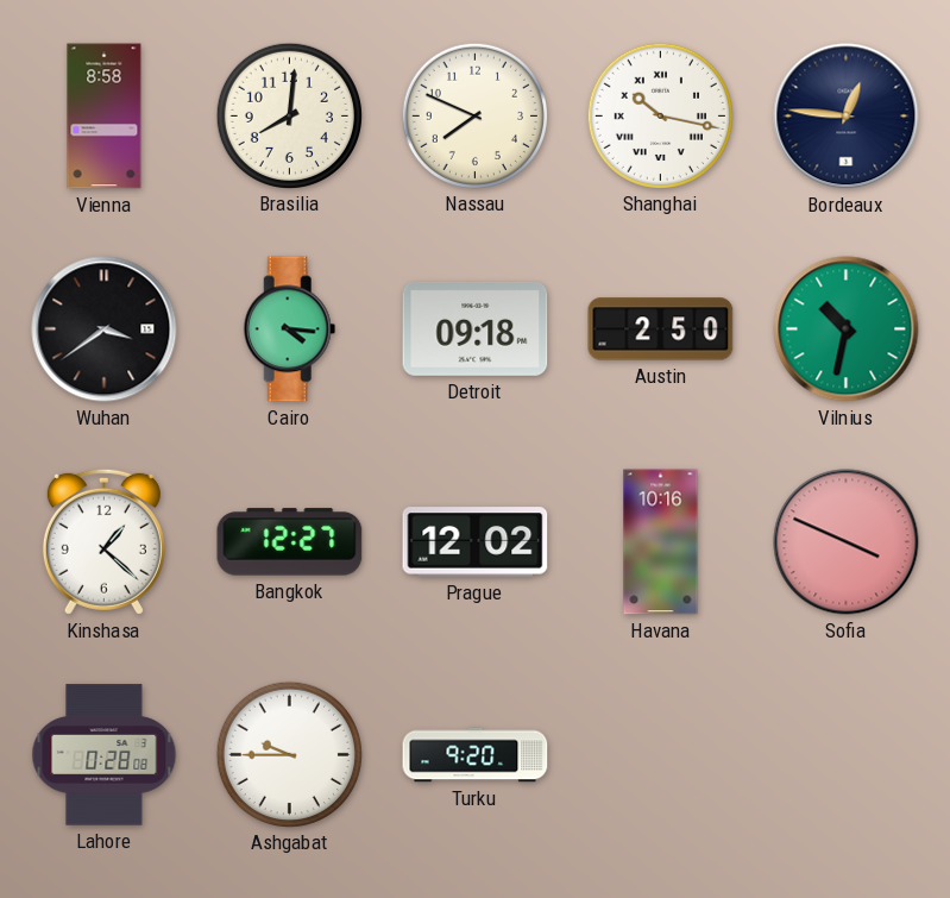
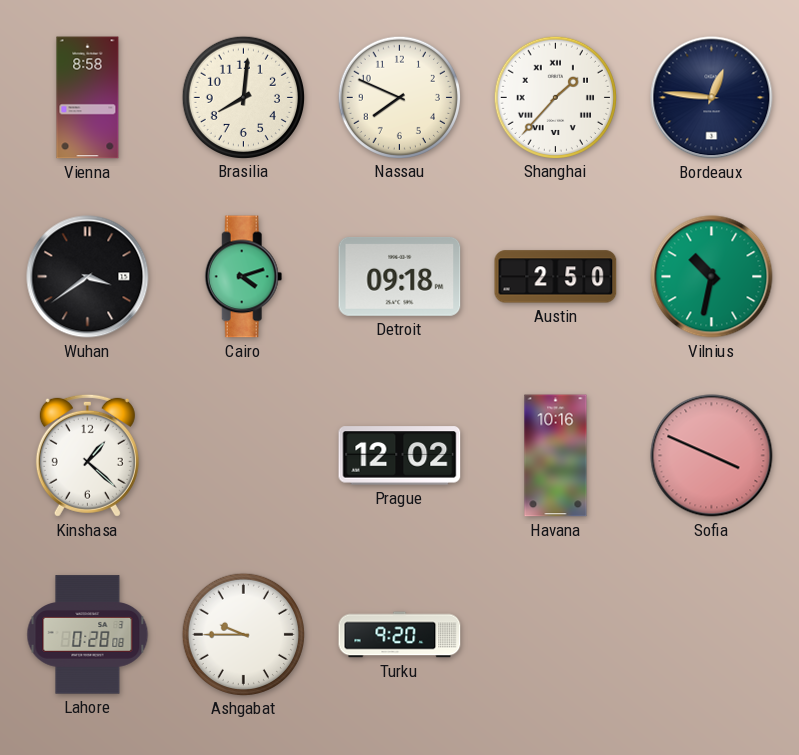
Shanghai: 10:17 -> 1:37 (555, 97)
Cairo: 4:16 -> 4:12 (244, 277)
Bangkok: 12:27 -> none (290, 542)
